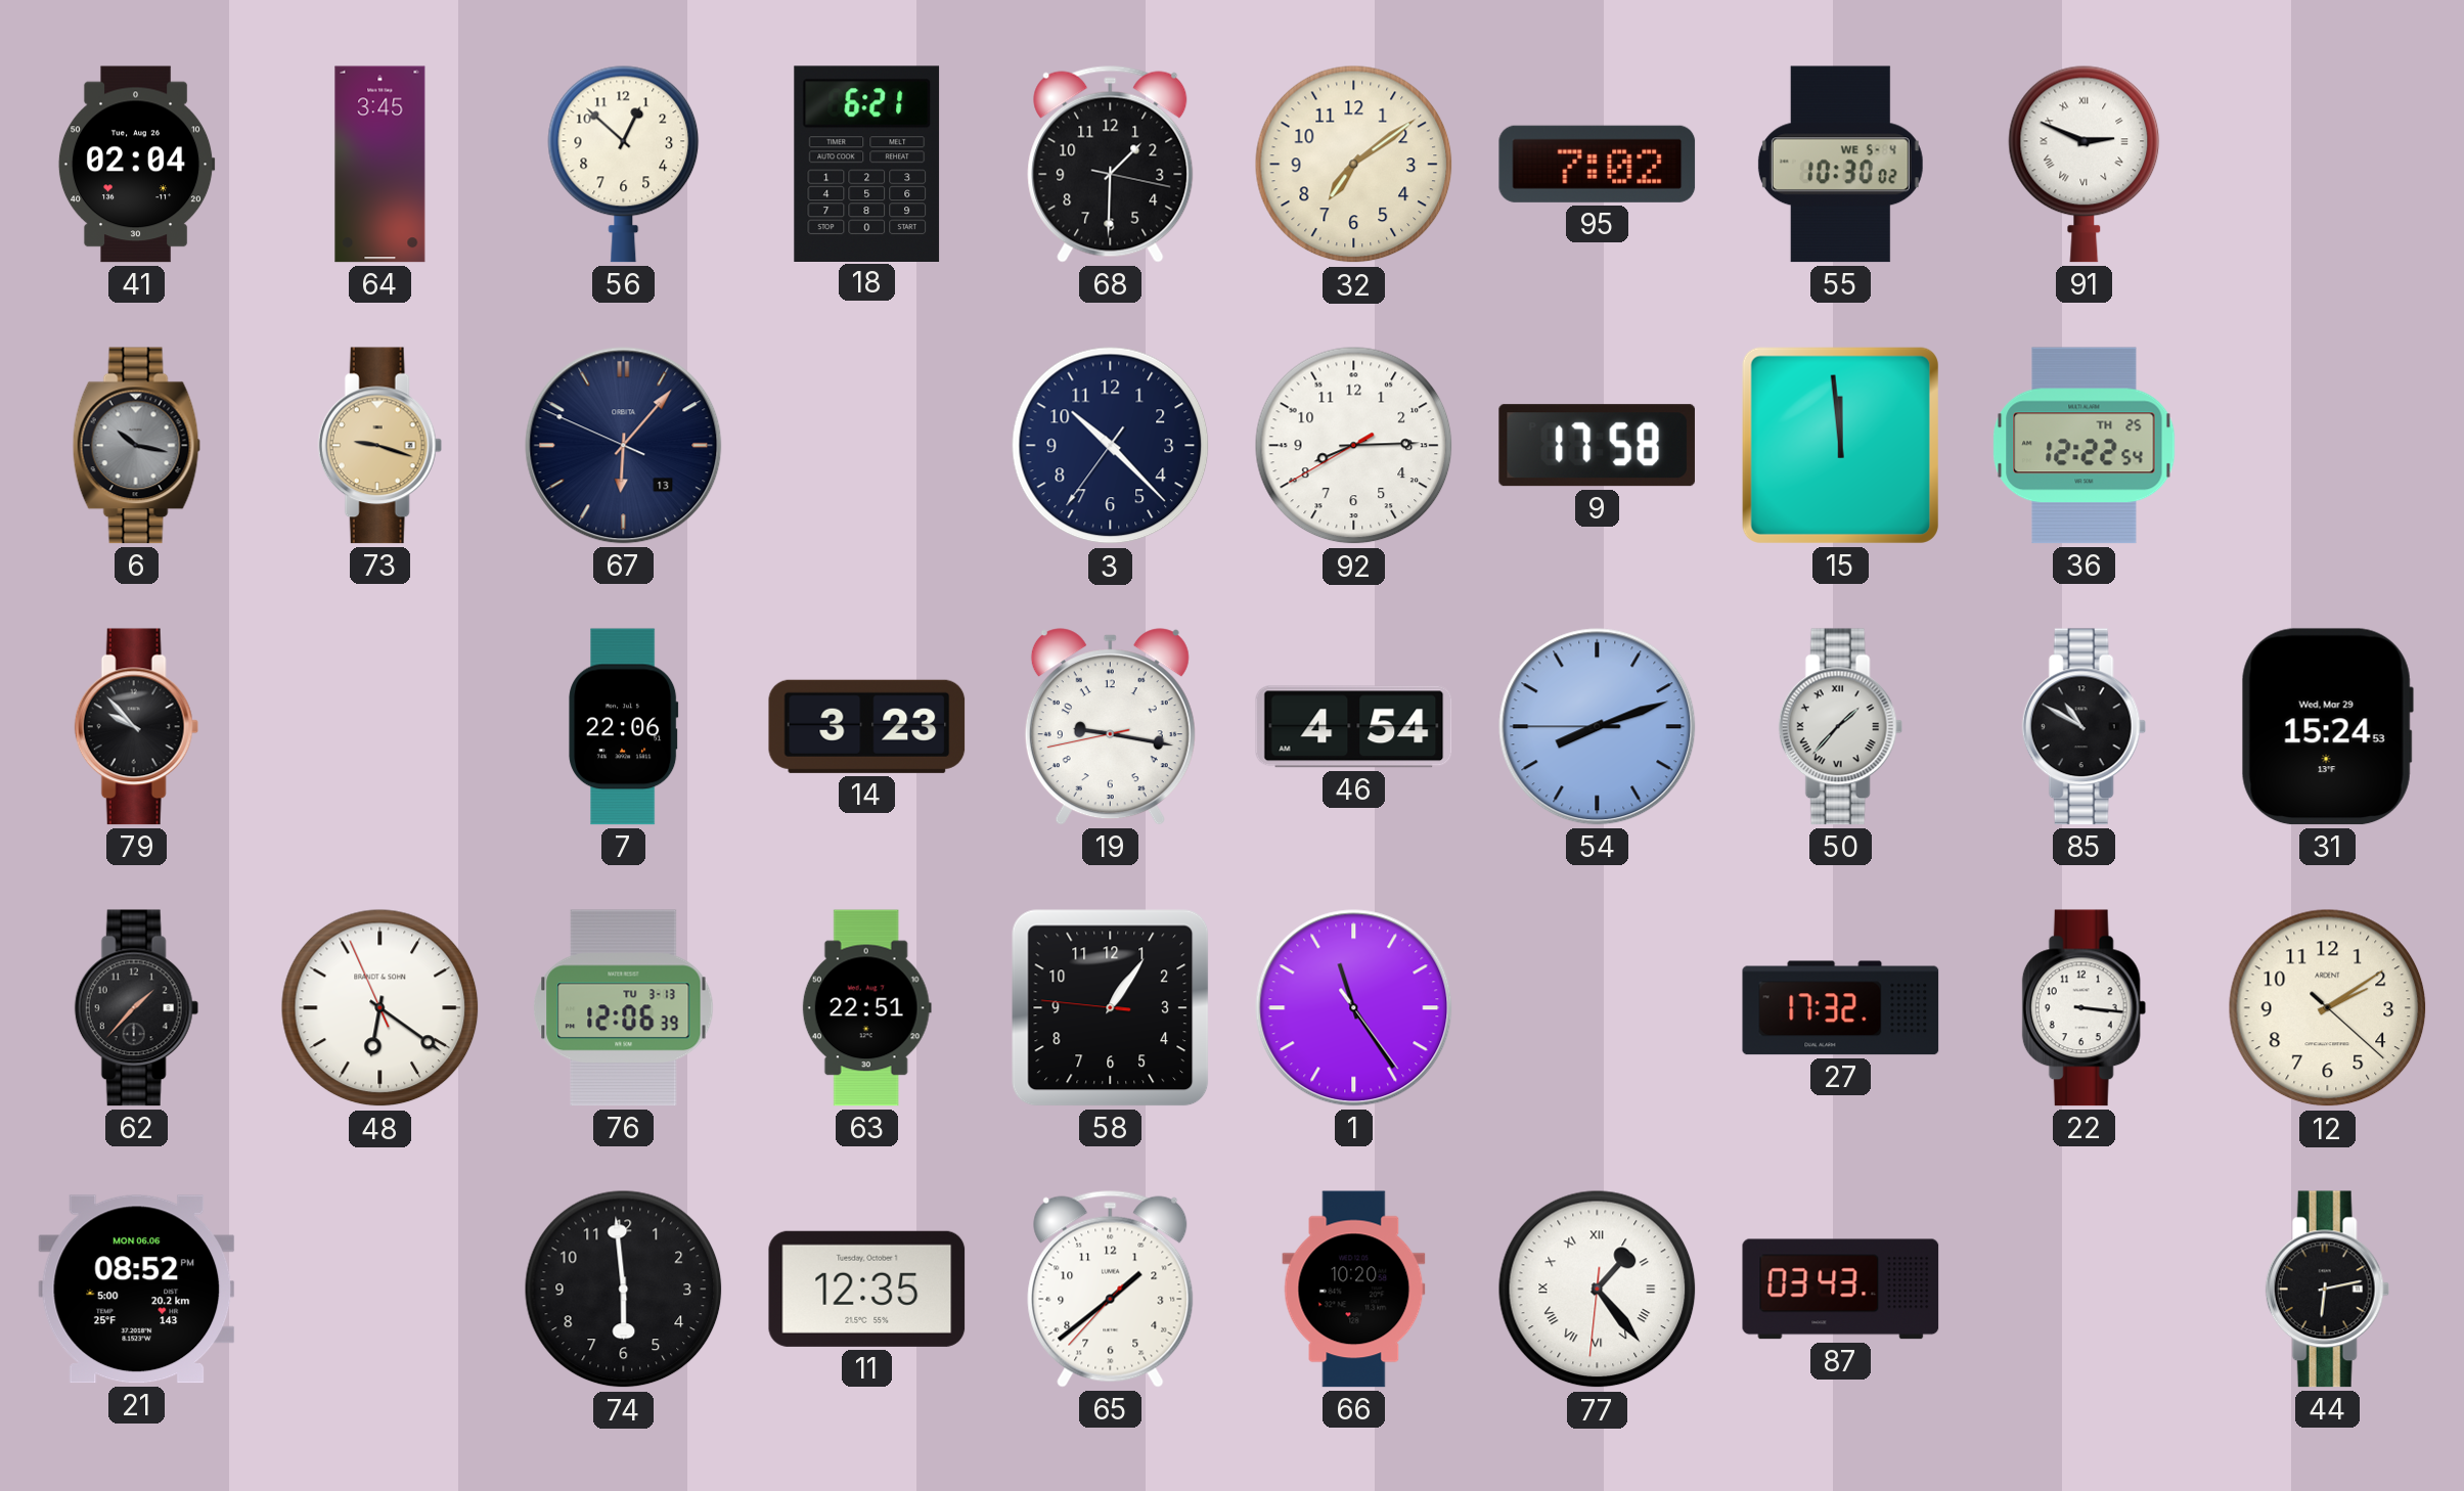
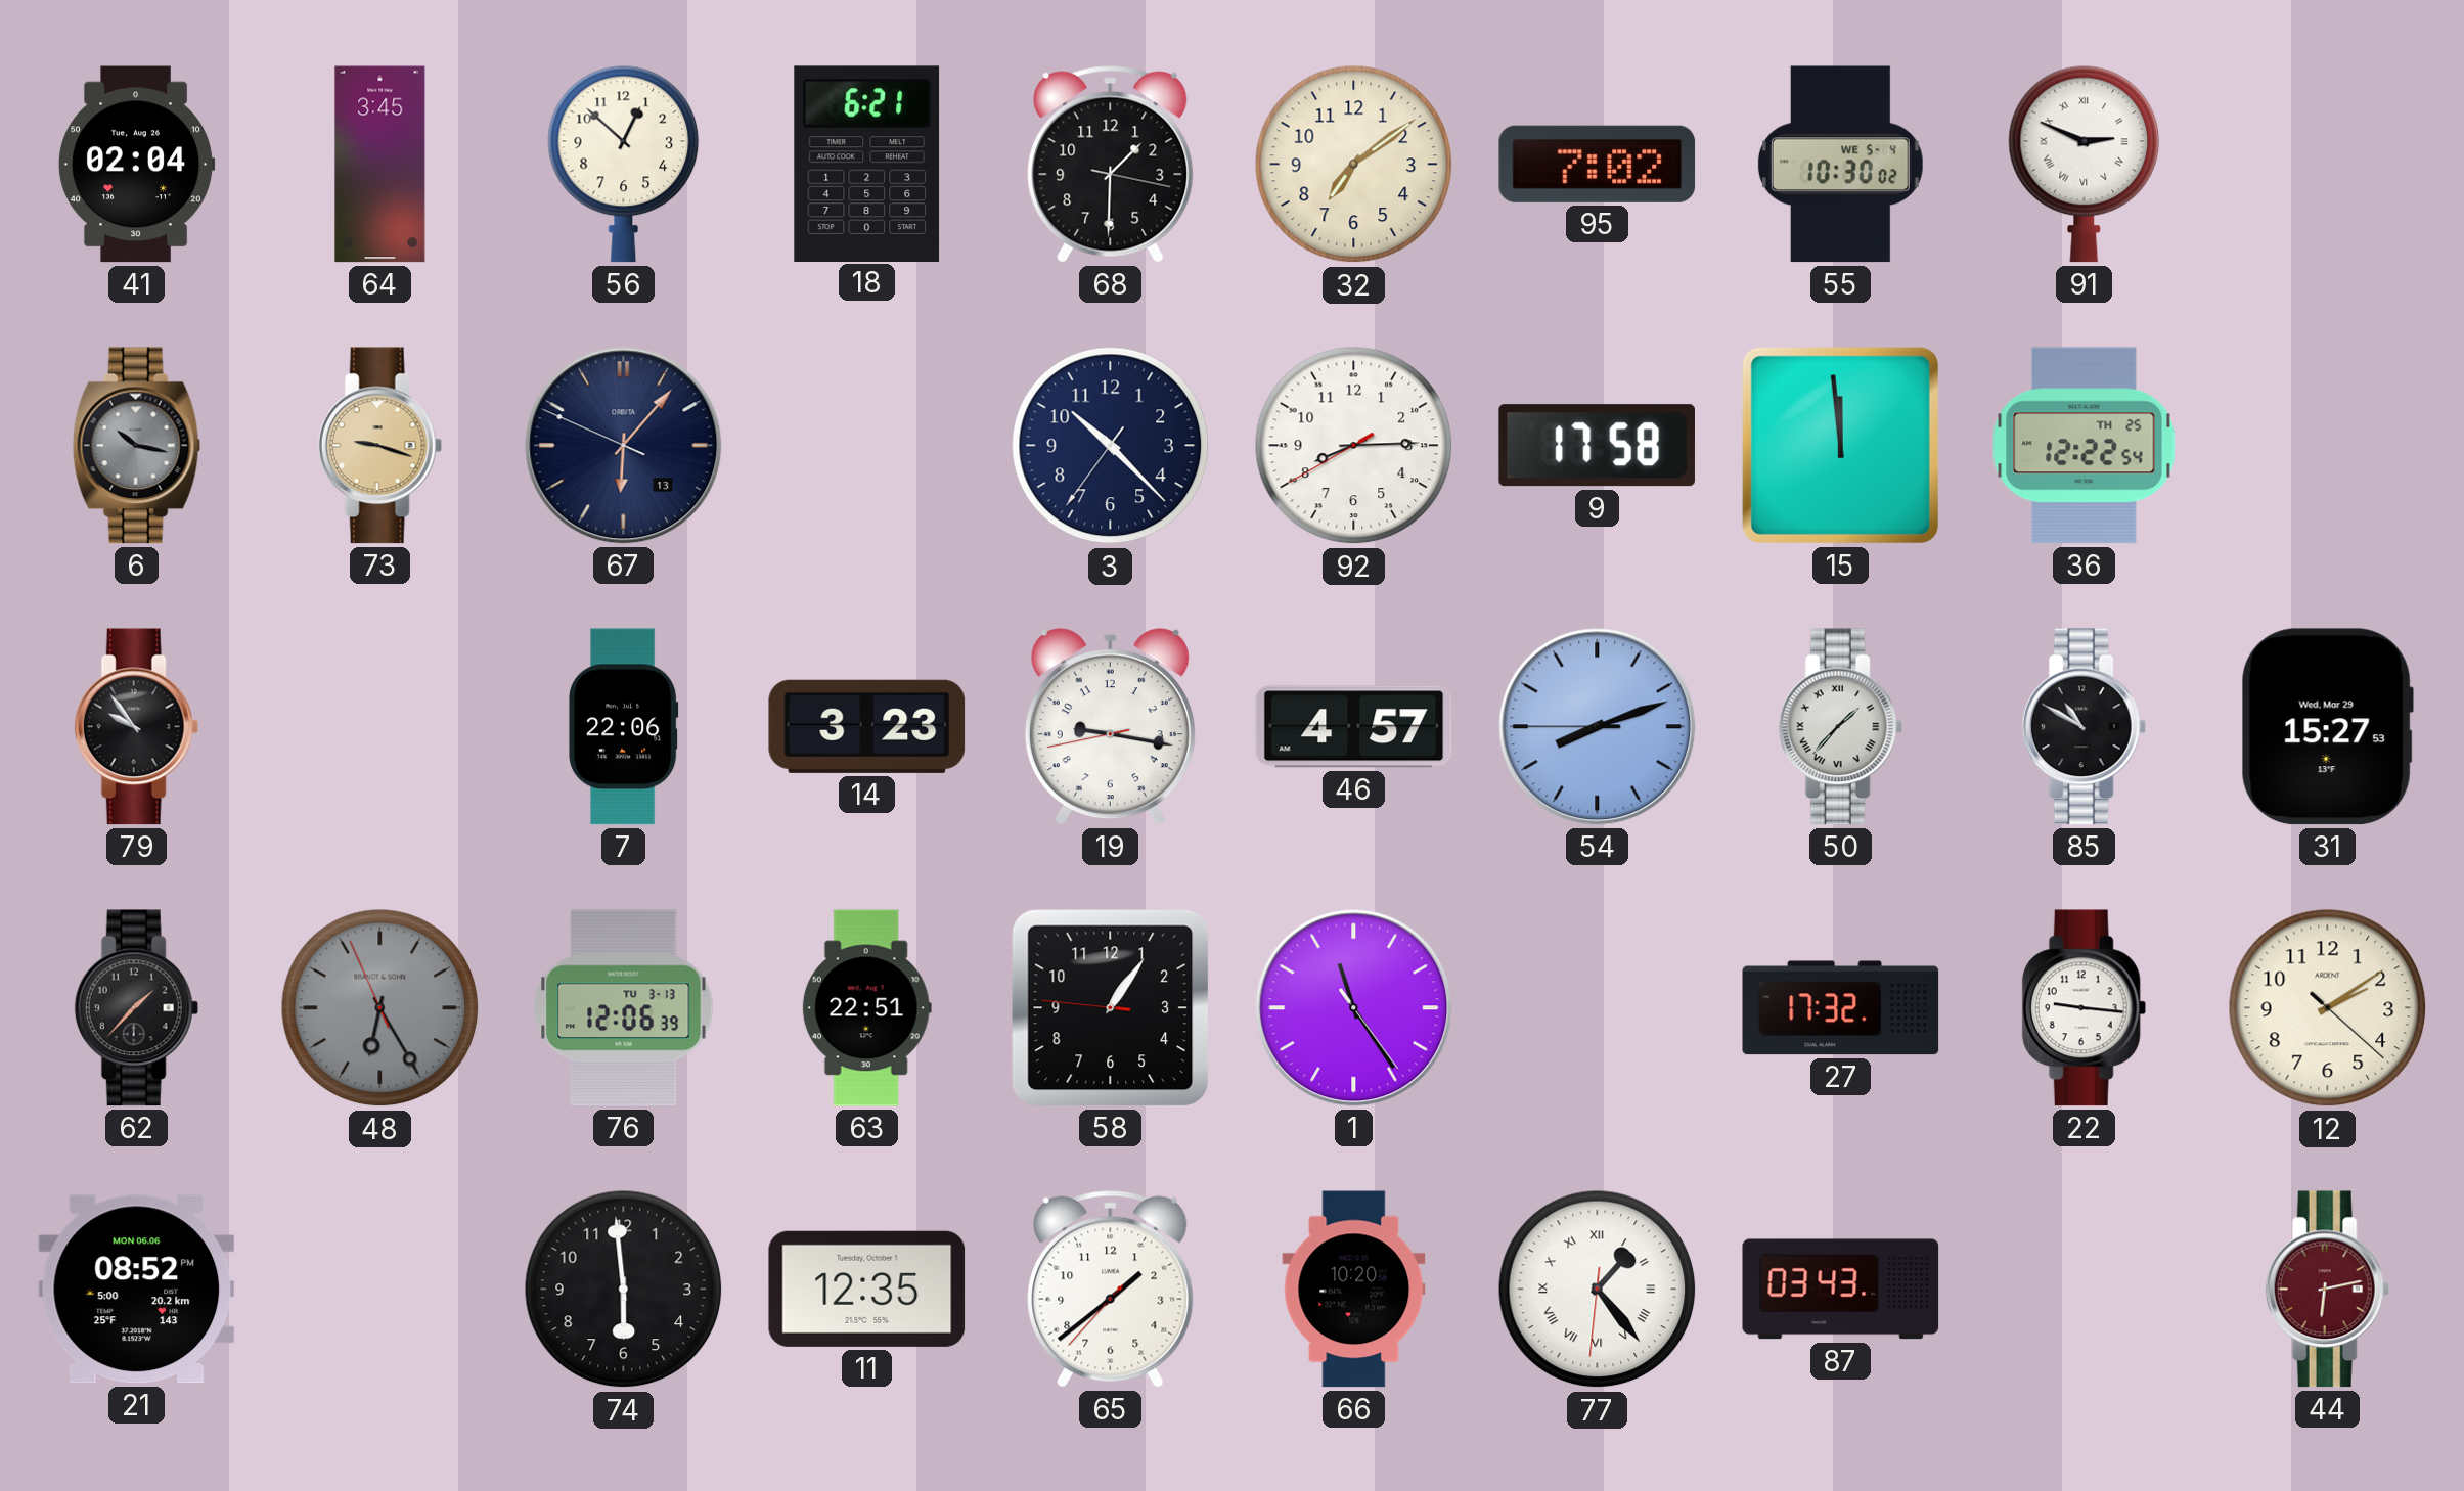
79: 9:53 -> 9:54 (136, 727)
46: 4:54 -> 4:57 (1354, 727)
31: 15:24 -> 15:27 (2327, 727)
48: 6:20 -> 6:24 (380, 1008)
48 dial: white -> grey (380, 1008)
22: 3:16 -> 9:16 (2084, 1008)
44 dial: black -> burgundy (2327, 1290)
